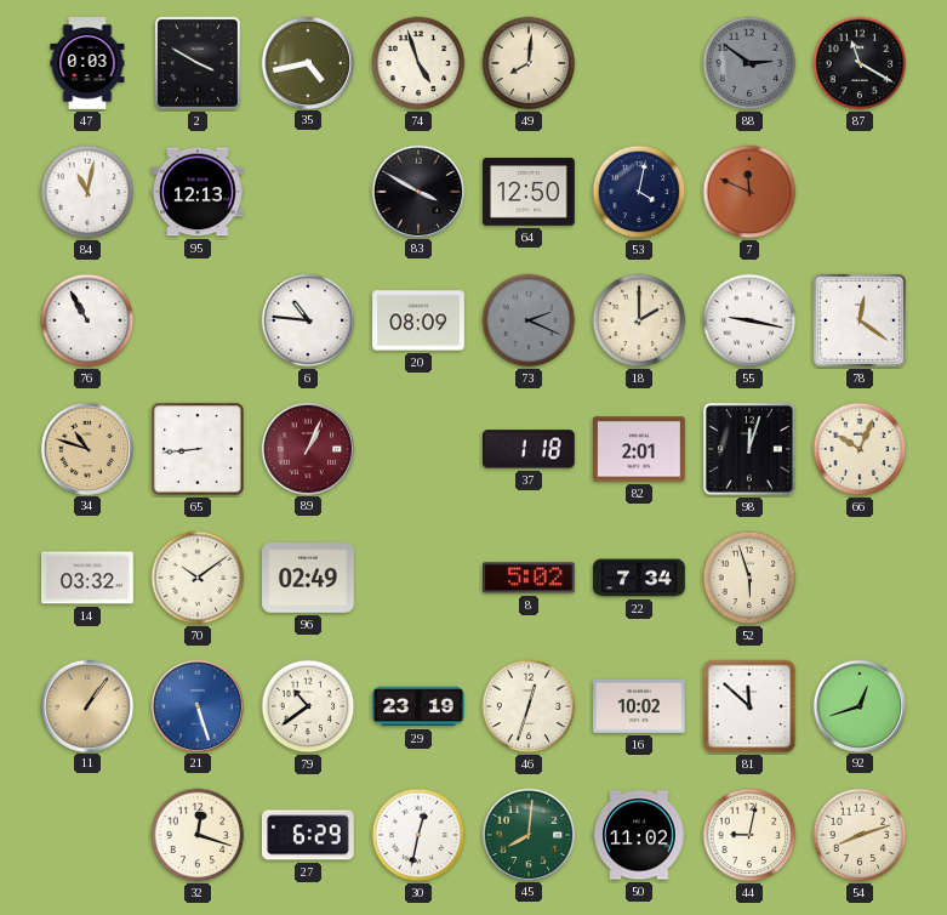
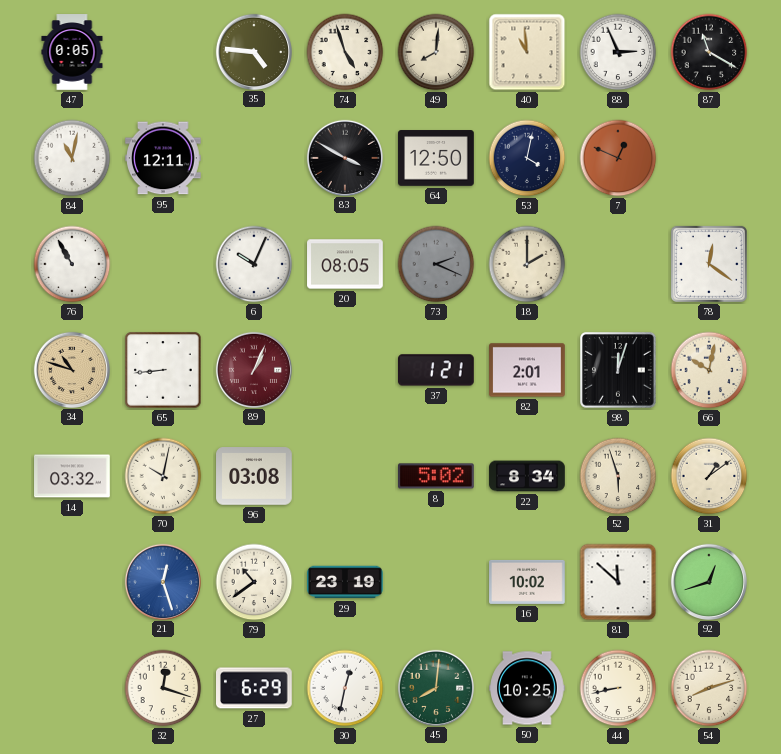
47: 0:03 -> 0:05 (72, 52)
2: 3:50 -> none (198, 63)
35: 4:43 -> 4:46 (253, 51)
40: none -> 10:59 (527, 52)
88: 2:51 -> 2:56 (618, 52)
88 dial: grey -> white (618, 52)
95: 12:13 -> 12:11 (164, 158)
7: 11:49 -> 12:49 (618, 158)
6: 10:46 -> 10:04 (254, 264)
20: 08:09 -> 08:05 (345, 264)
55: 9:17 -> none (749, 320)
37: 1:18 -> 1:21 (437, 370)
66: 10:04 -> 10:02 (709, 370)
70: 10:09 -> 10:02 (163, 476)
96: 02:49 -> 03:08 (254, 476)
22: 7:34 -> 8:34 (527, 476)
31: none -> 1:09 (709, 476)
11: 1:06 -> none (86, 705)
21: 5:27 -> 12:27 (162, 581)
46: 12:33 -> none (529, 706)
50: 11:02 -> 10:25 (527, 688)
44: 9:02 -> 8:43 (618, 688)
